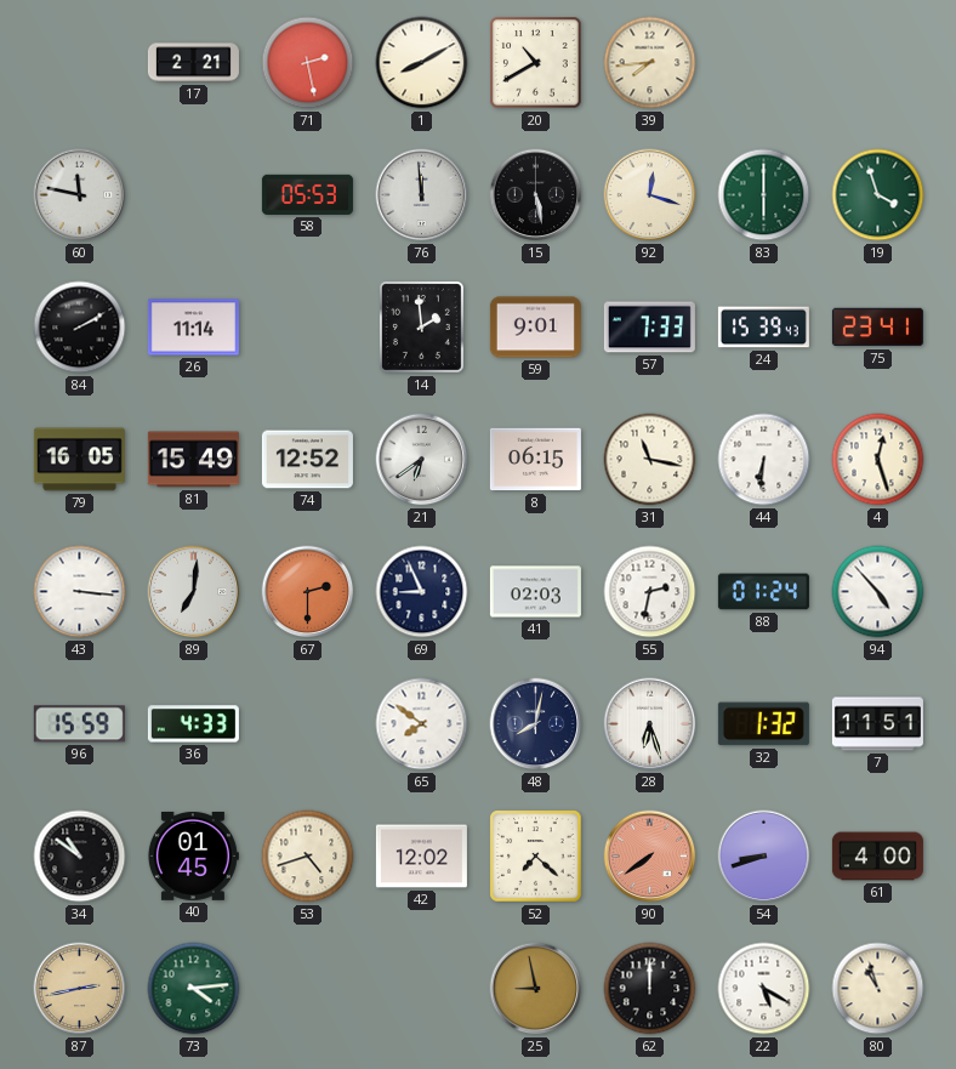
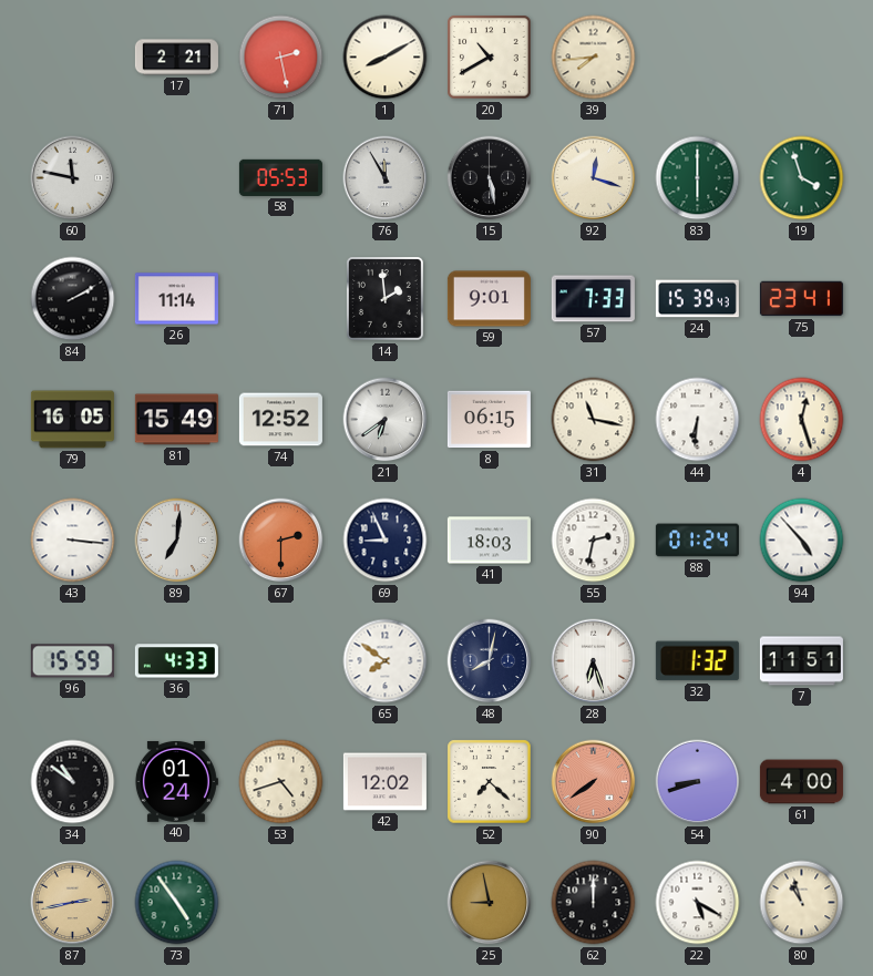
76: 11:59 -> 11:55 (386, 178)
41: 02:03 -> 18:03 (489, 541)
40: 01:45 -> 01:24 (176, 781)
73: 4:14 -> 4:54 (177, 903)
